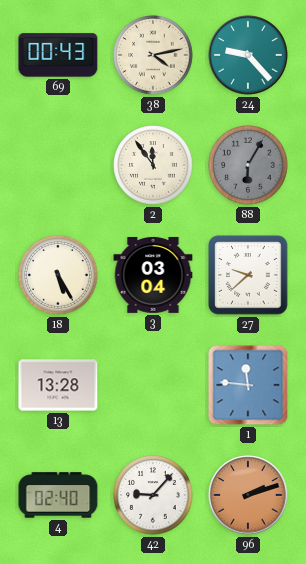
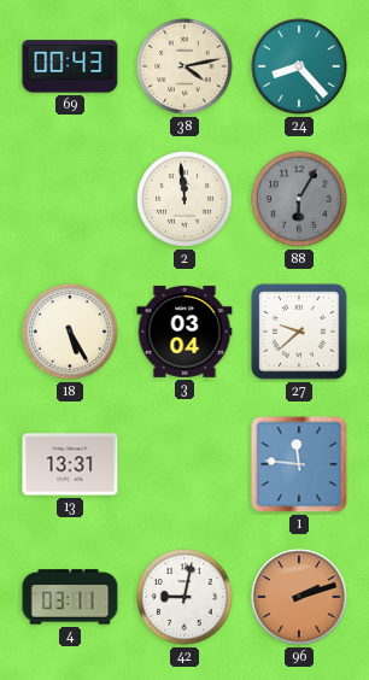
24: 9:23 -> 8:23 (299, 66)
2: 11:54 -> 11:59 (184, 199)
13: 13:28 -> 13:31 (70, 464)
4: 02:40 -> 03:11 (70, 597)
42: 9:07 -> 9:02 (184, 597)
